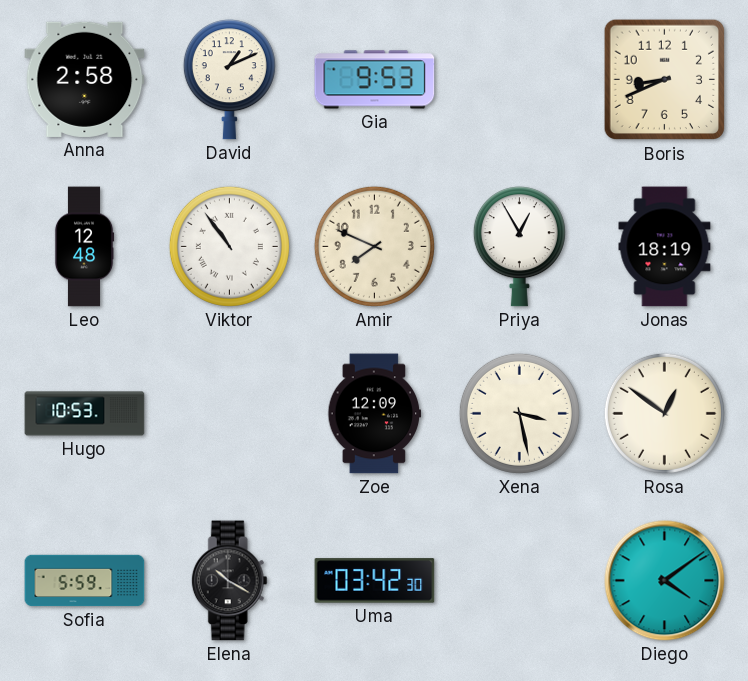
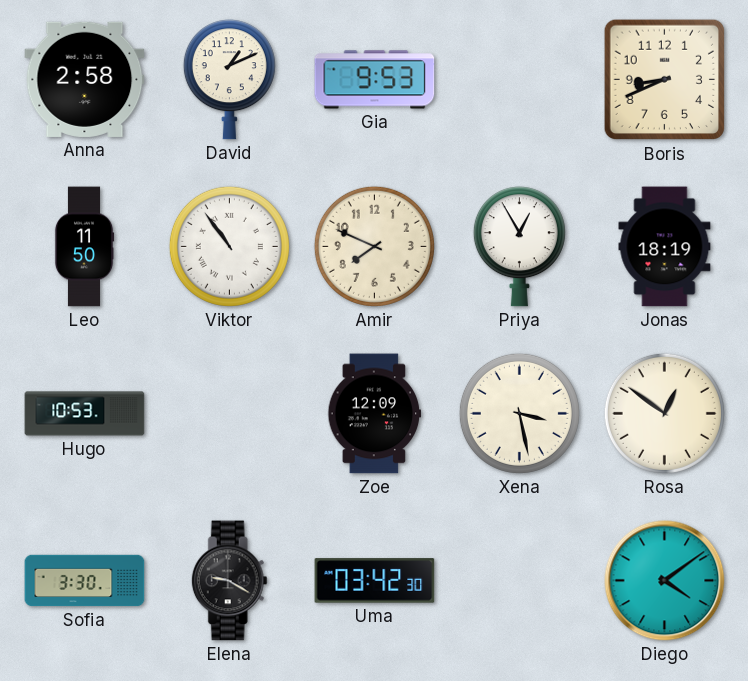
Leo: 12:48 -> 11:50 (84, 247)
Sofia: 5:59 -> 3:30 (85, 581)
Elena: 10:20 -> 9:20 (229, 581)
